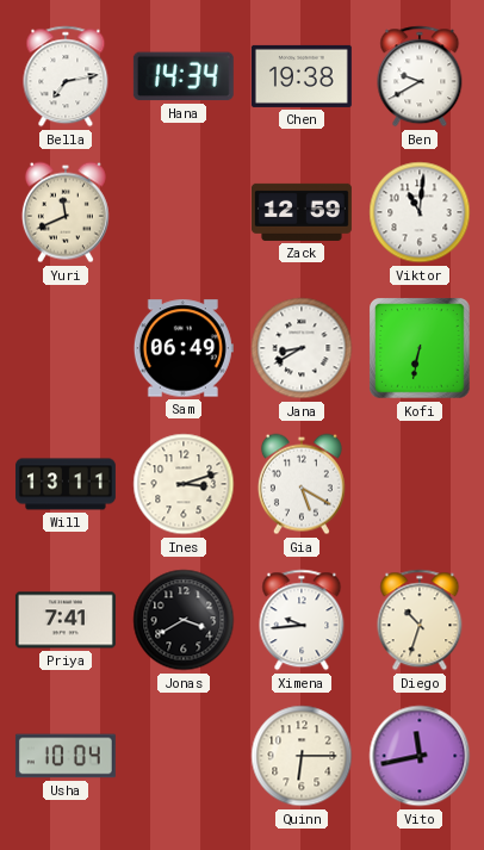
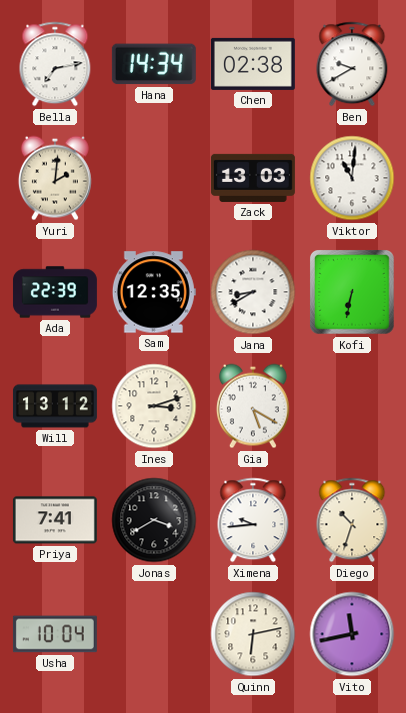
Chen: 19:38 -> 02:38 (253, 64)
Yuri: 11:41 -> 2:01 (55, 178)
Zack: 12:59 -> 13:03 (253, 178)
Ada: none -> 22:39 (55, 292)
Sam: 06:49 -> 12:35 (154, 292)
Will: 13:11 -> 13:12 (55, 406)
Quinn: 6:15 -> 6:13 (253, 634)
